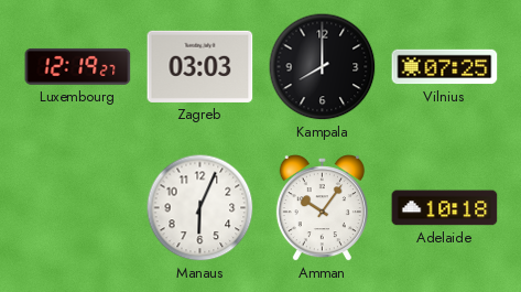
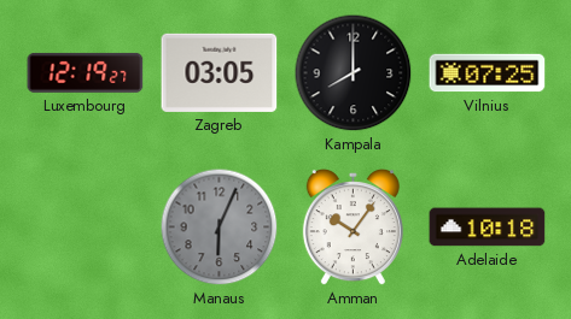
Zagreb: 03:03 -> 03:05 (220, 72)
Manaus dial: white -> grey (220, 228)
